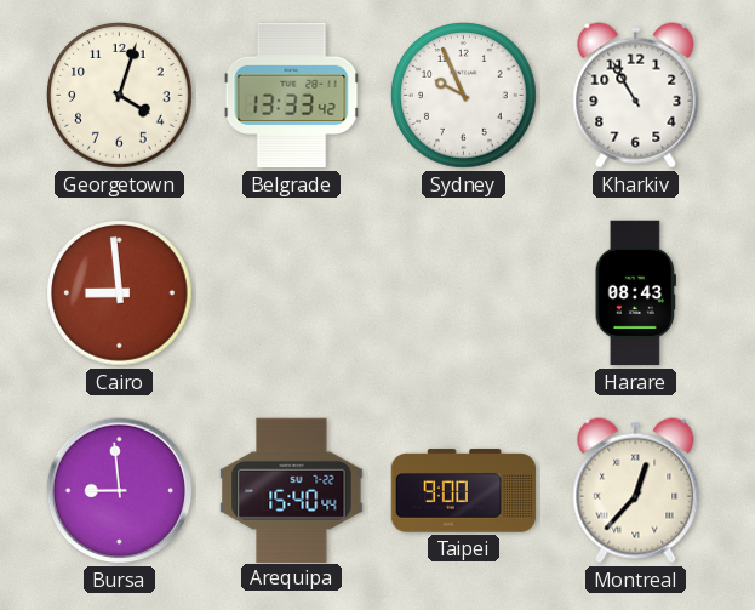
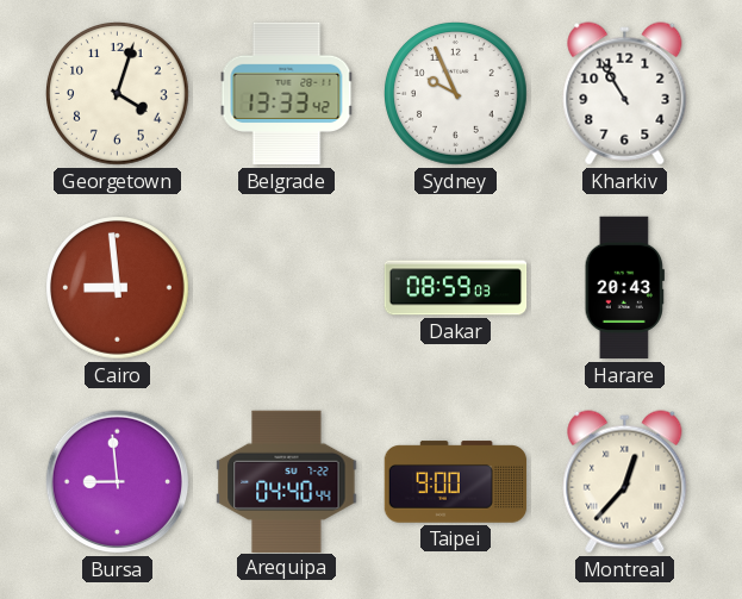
Dakar: none -> 08:59 (456, 288)
Harare: 08:43 -> 20:43 (624, 288)
Arequipa: 15:40 -> 04:40 (287, 481)
